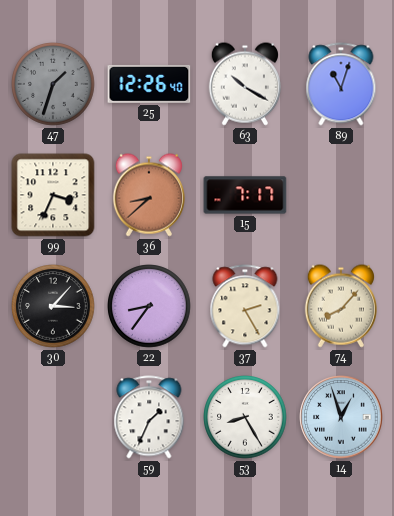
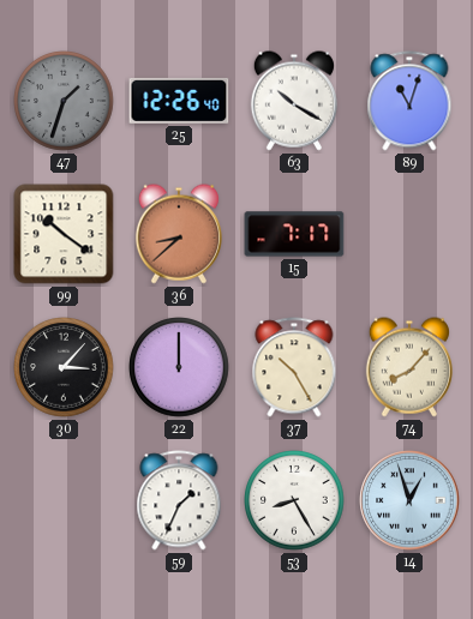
99: 3:34 -> 10:21 (64, 234)
22: 8:36 -> 12:00 (179, 367)
37: 2:25 -> 10:25 (294, 367)
